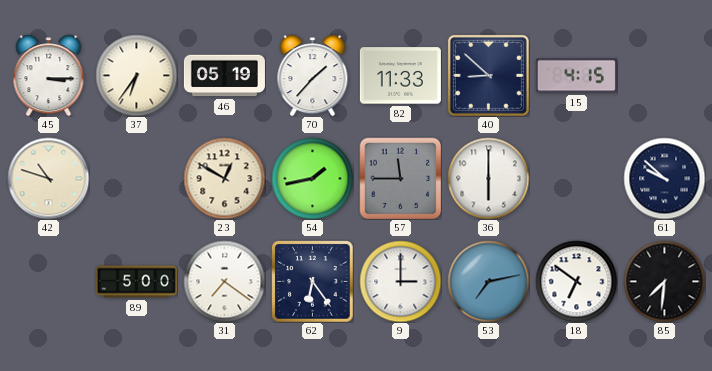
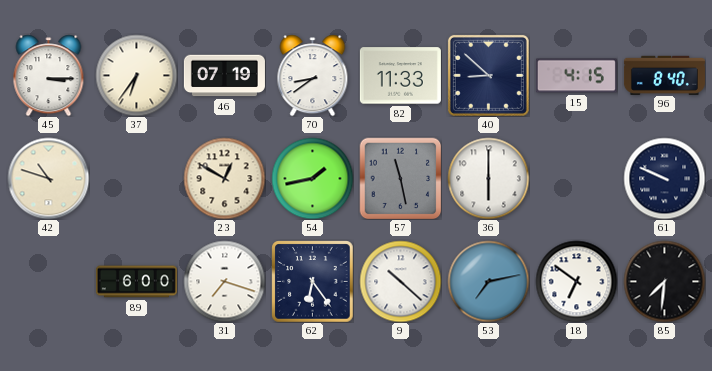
46: 05:19 -> 07:19 (224, 76)
70: 1:37 -> 8:39 (313, 75)
96: none -> 8:40 (664, 75)
57: 11:45 -> 11:28 (400, 178)
61: 9:52 -> 9:49 (664, 178)
89: 5:00 -> 6:00 (136, 282)
31: 7:21 -> 7:18 (224, 281)
9: 3:00 -> 10:22 (400, 281)
